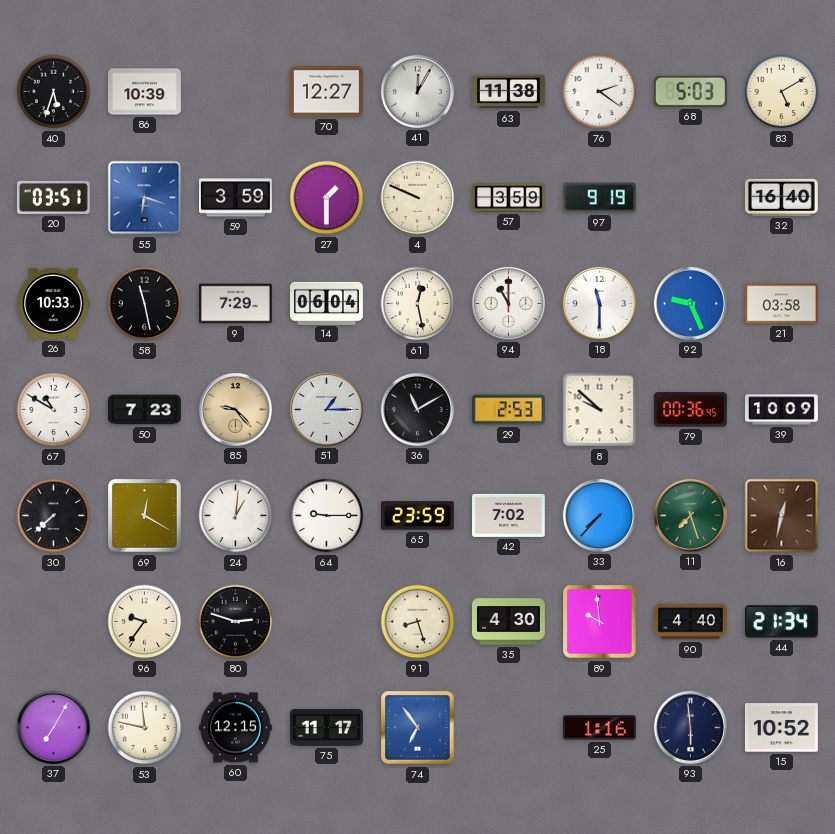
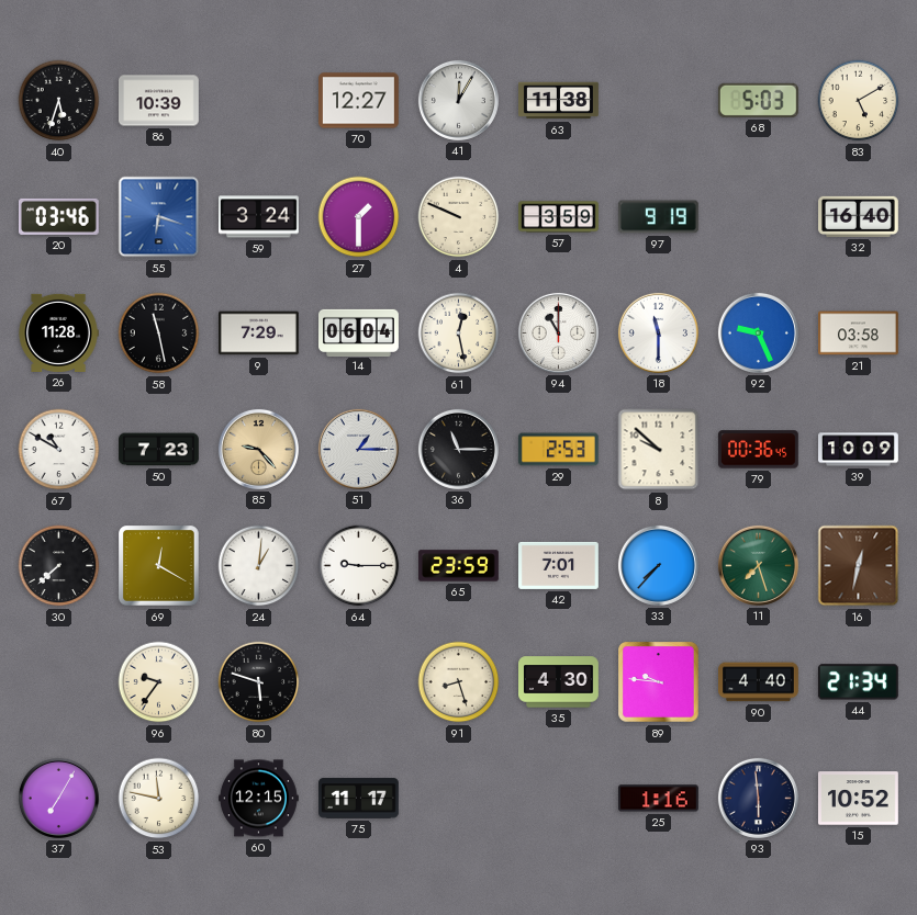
76: 2:21 -> none (600, 92)
20: 03:51 -> 03:46 (58, 216)
59: 3:59 -> 3:24 (259, 217)
26: 10:33 -> 11:28 (58, 332)
36: 11:10 -> 11:15 (458, 449)
42: 7:02 -> 7:01 (559, 565)
80: 2:48 -> 5:48 (259, 682)
89: 9:59 -> 9:46 (659, 682)
74: 6:54 -> none (418, 728)
